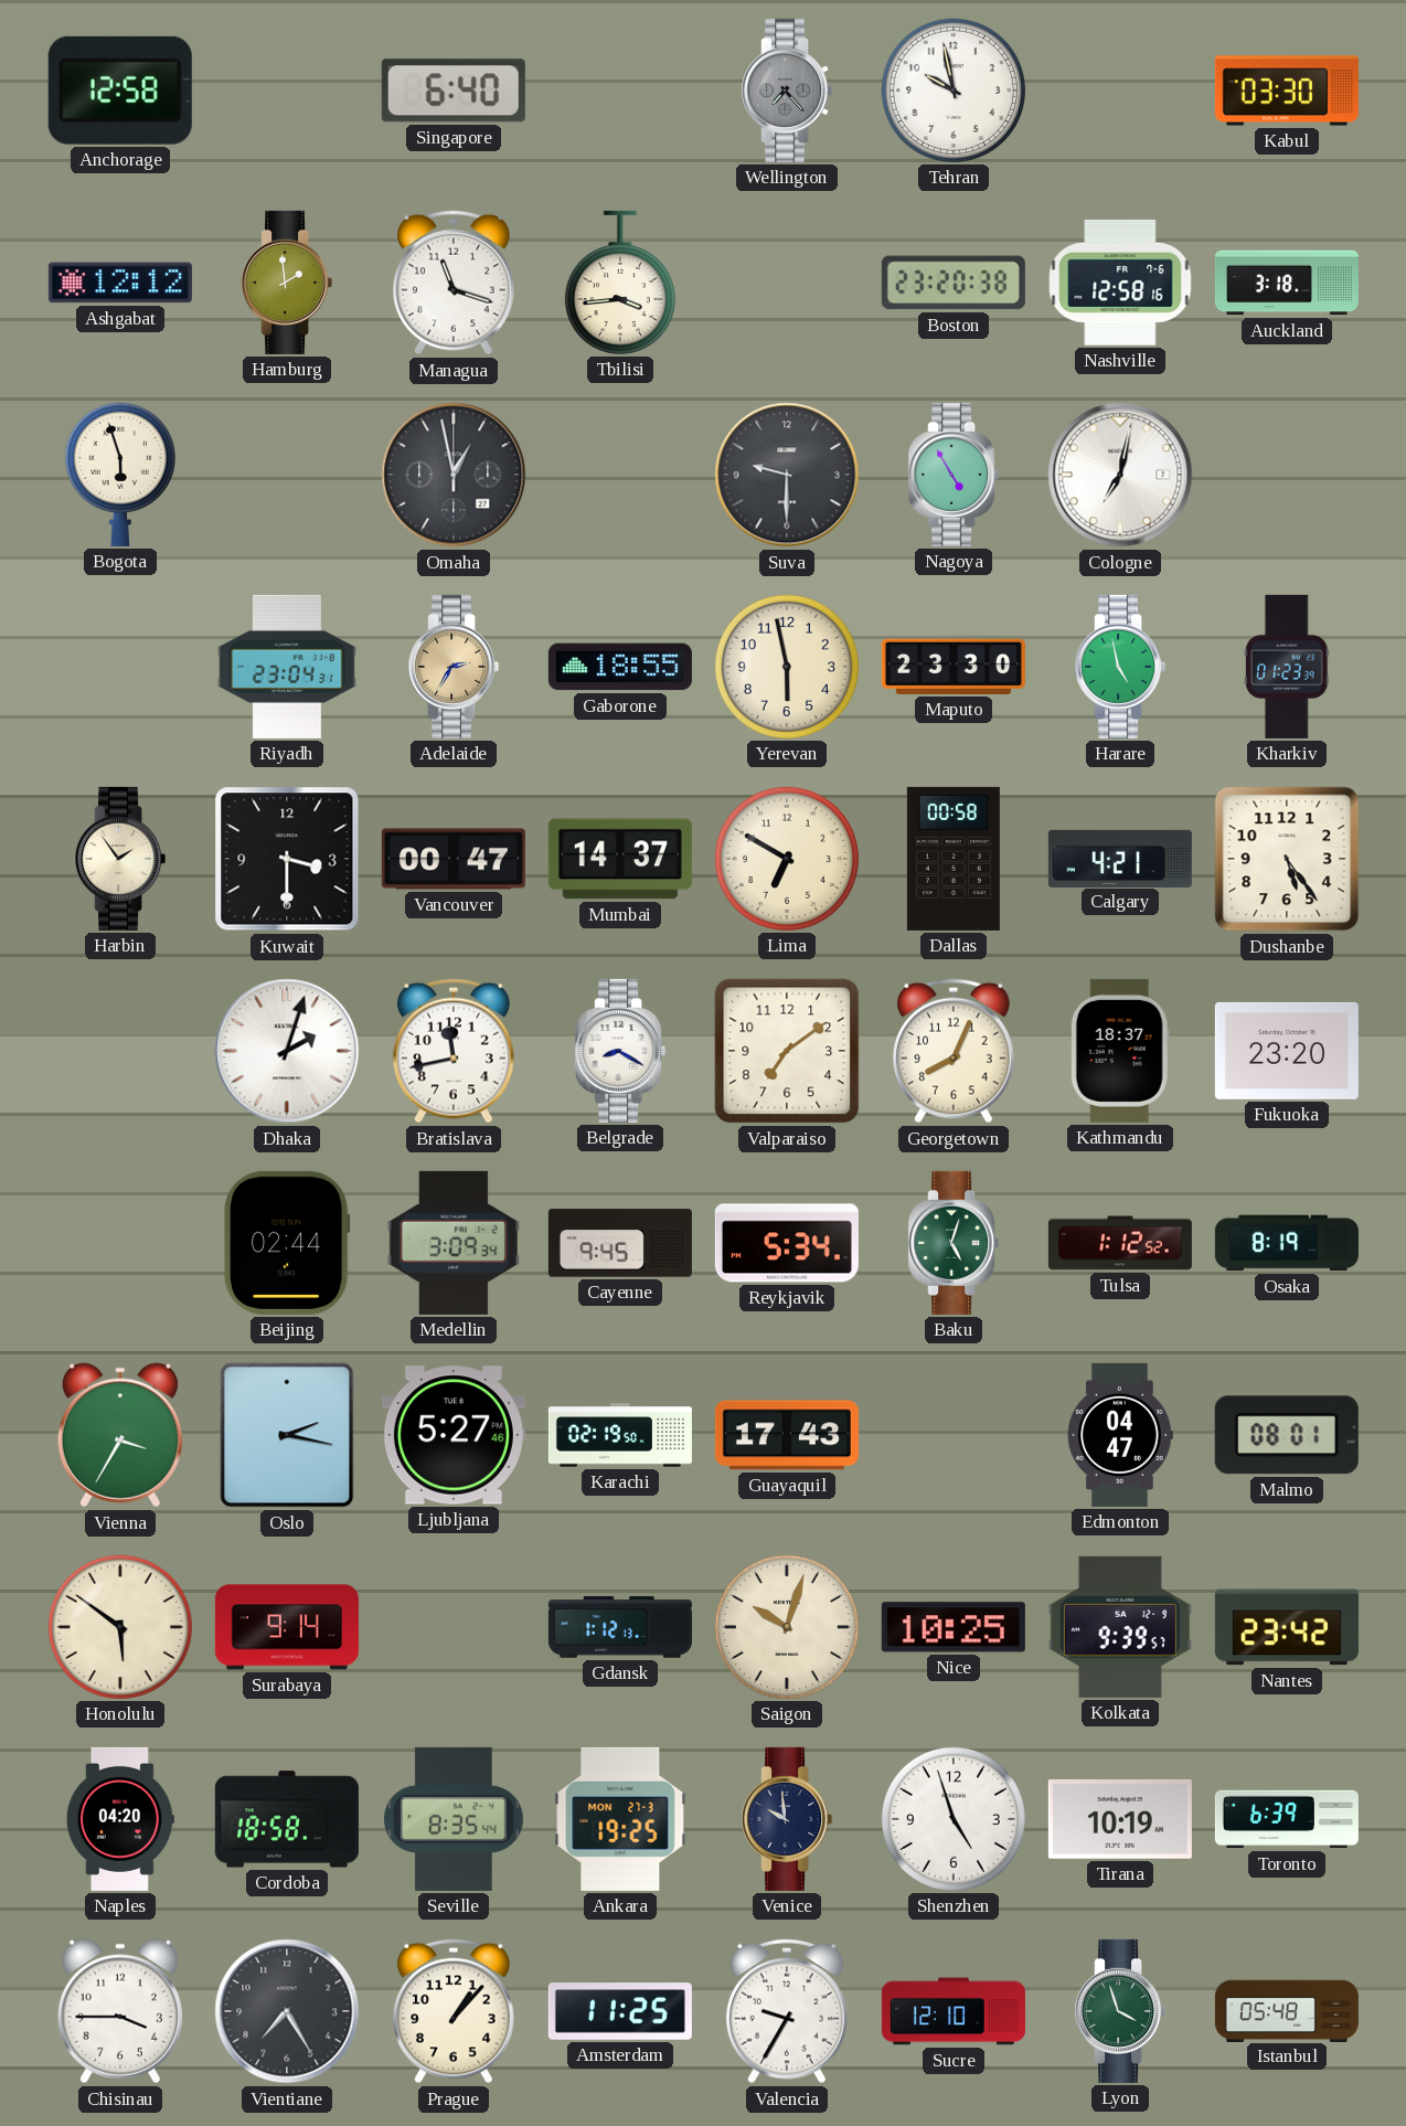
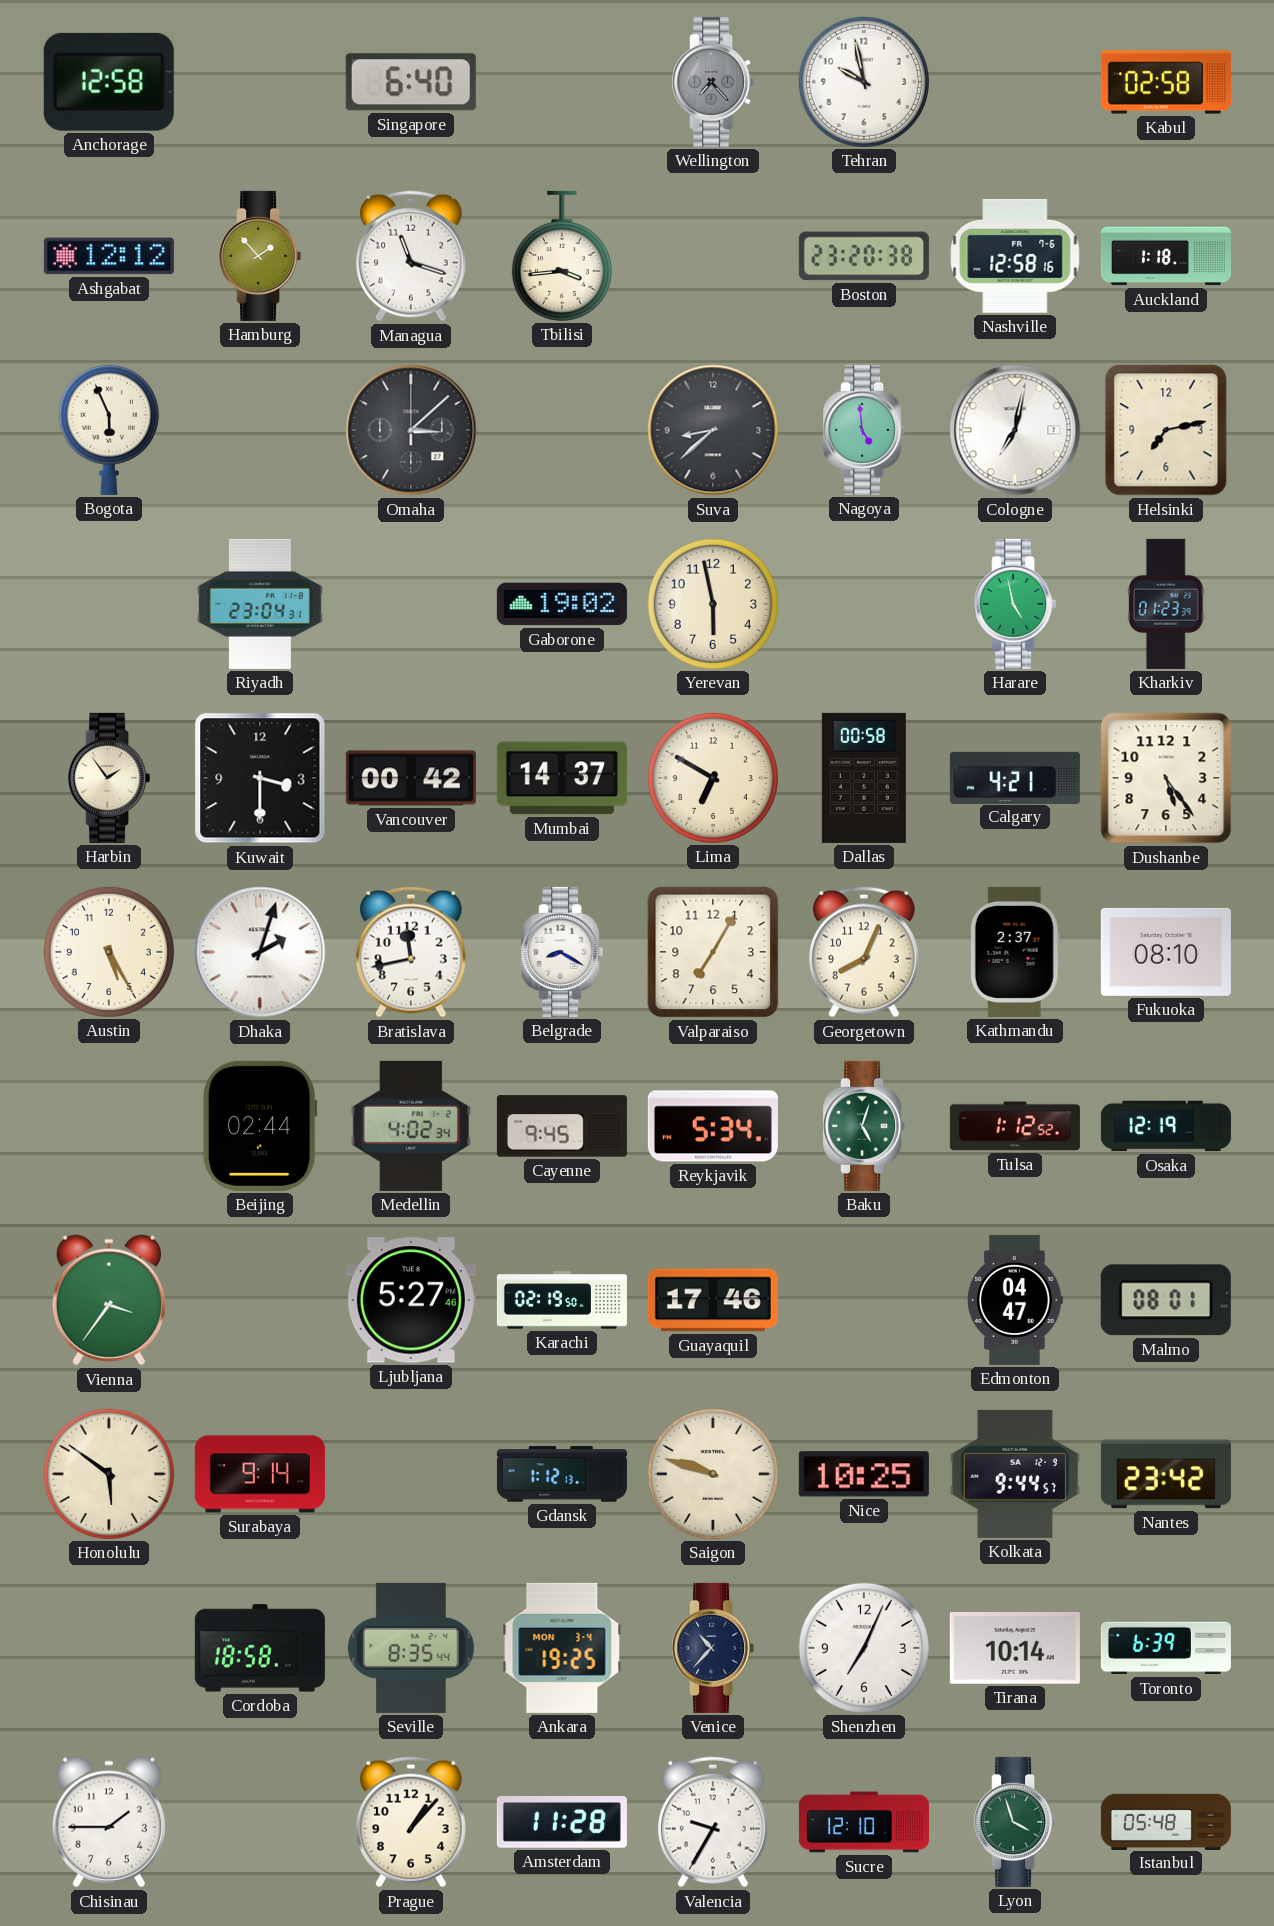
Kabul: 03:30 -> 02:58 (1166, 82)
Hamburg: 1:59 -> 1:53 (260, 256)
Auckland: 3:18 -> 1:18 (1166, 256)
Bogota: 5:57 -> 5:56 (109, 430)
Omaha: 12:58 -> 3:08 (411, 430)
Suva: 9:30 -> 8:38 (713, 430)
Nagoya: 4:55 -> 4:59 (864, 430)
Helsinki: none -> 7:13 (1166, 430)
Adelaide: 2:35 -> none (454, 667)
Gaborone: 18:55 -> 19:02 (562, 604)
Maputo: 23:30 -> none (954, 667)
Vancouver: 00:47 -> 00:42 (411, 778)
Austin: none -> 5:25 (109, 952)
Valparaiso: 7:09 -> 7:05 (713, 952)
Kathmandu: 18:37 -> 2:37 (1015, 952)
Fukuoka: 23:20 -> 08:10 (1166, 952)
Medellin: 3:09 -> 4:02 (411, 1126)
Osaka: 8:19 -> 12:19 (1166, 1126)
Vienna: 3:35 -> 3:36 (109, 1300)
Oslo: 2:17 -> none (287, 1435)
Guayaquil: 17:43 -> 17:46 (713, 1300)
Saigon: 10:03 -> 9:48 (713, 1474)
Kolkata: 9:39 -> 9:44 (1015, 1474)
Naples: 04:20 -> none (120, 1819)
Ankara date: MON 27-3 -> MON 3-4 (562, 1648)
Venice: 9:59 -> 10:37 (713, 1648)
Shenzhen: 4:57 -> 7:04 (864, 1648)
Tirana: 10:19 -> 10:14 (1015, 1648)
Chisinau: 3:45 -> 1:45 (109, 1822)
Vientiane: 7:25 -> none (287, 2011)
Amsterdam: 11:25 -> 11:28 (562, 1822)
